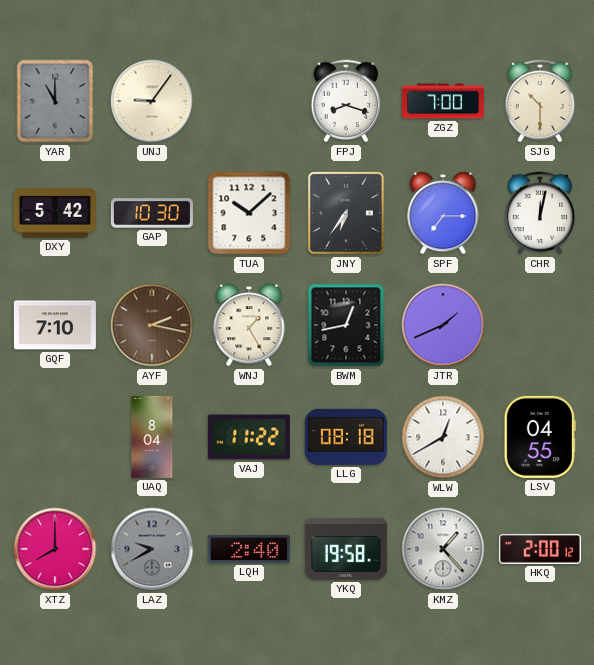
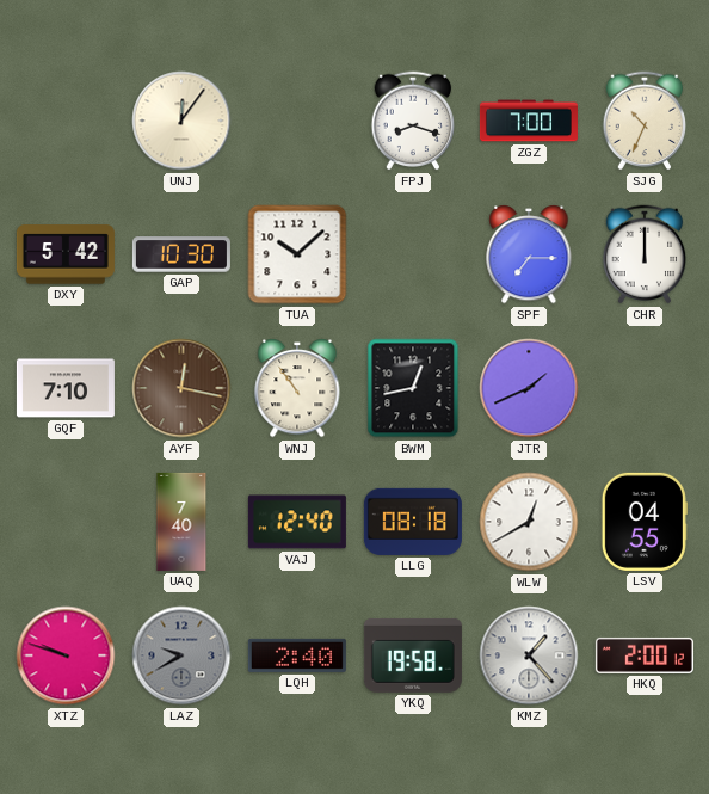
YAR: 11:00 -> none (55, 101)
UNJ: 9:06 -> 12:06 (181, 121)
SJG: 10:30 -> 10:34 (645, 121)
JNY: 6:36 -> none (346, 213)
CHR: 12:02 -> 12:00 (645, 254)
AYF: 2:17 -> 12:17 (181, 388)
WNJ: 1:25 -> 10:54 (297, 389)
UAQ: 8:04 -> 7:40 (181, 522)
VAJ: 11:22 -> 12:40 (297, 522)
XTZ: 8:00 -> 9:48 (66, 655)
